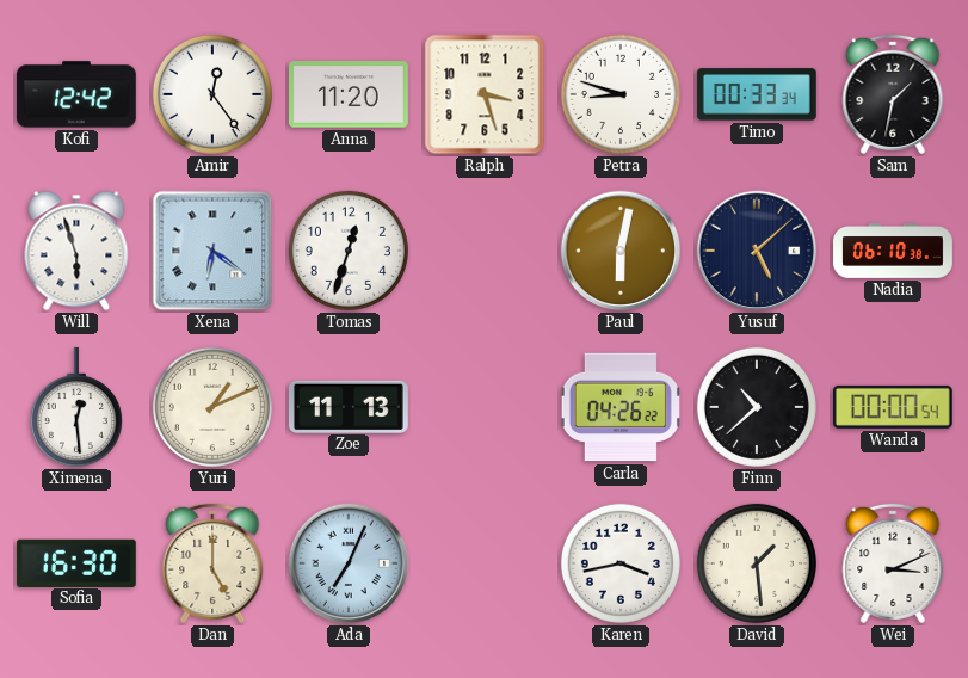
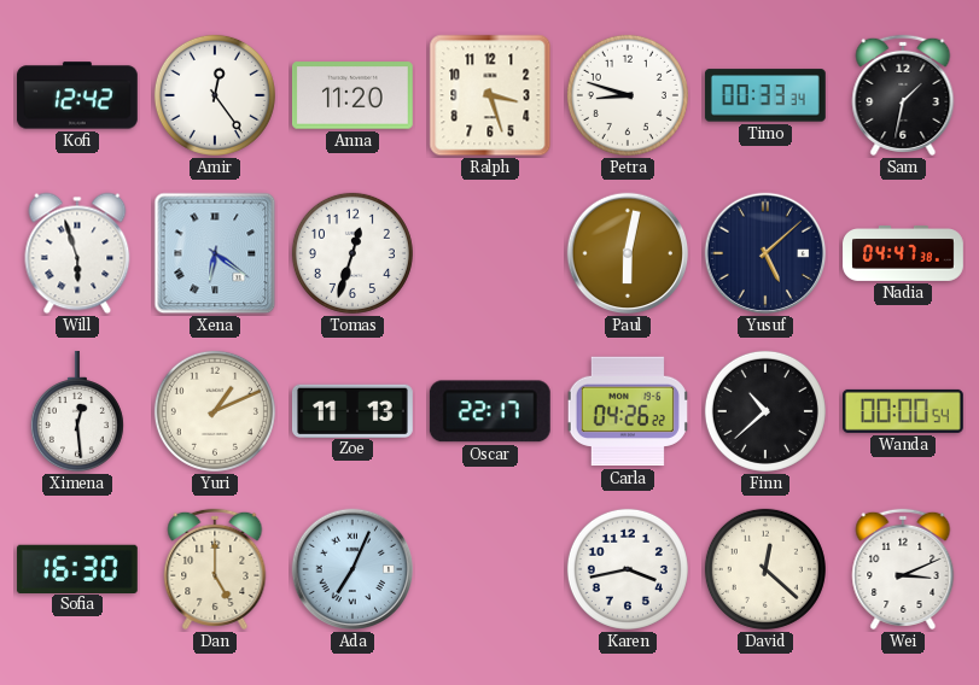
Nadia: 06:10 -> 04:47 (903, 254)
Oscar: none -> 22:17 (490, 411)
David: 1:29 -> 12:22 (765, 569)
